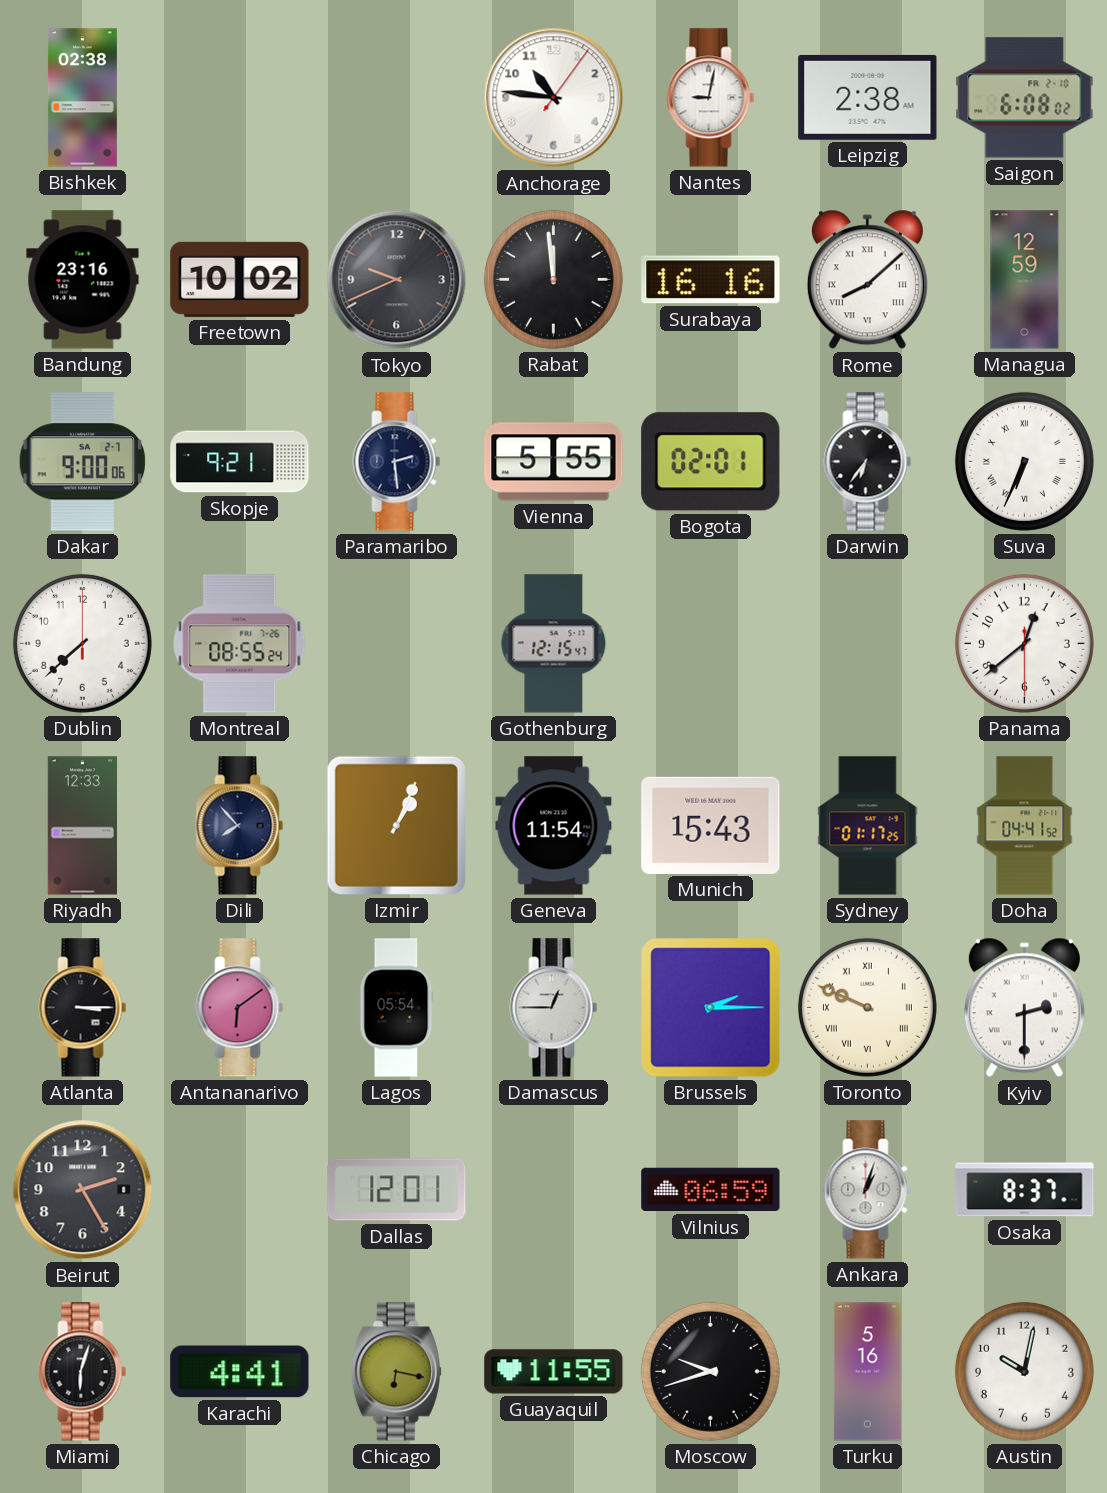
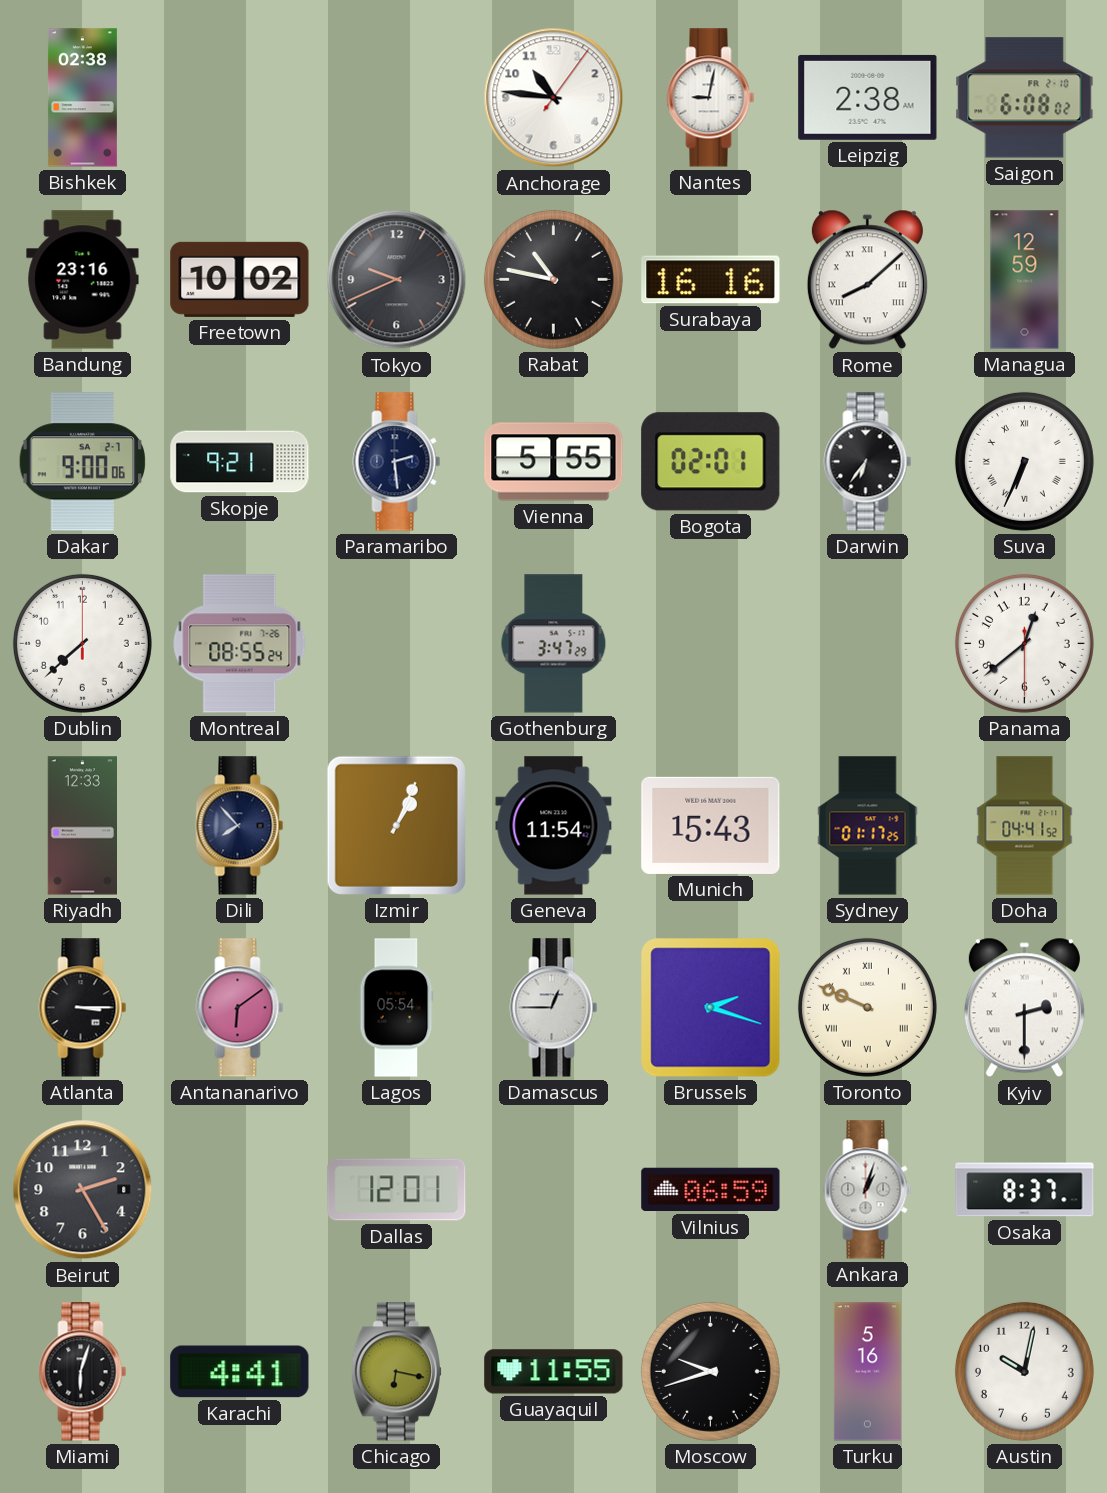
Rabat: 11:59 -> 10:47 (553, 279)
Gothenburg: 12:15 -> 3:47 (554, 644)
Brussels: 2:15 -> 2:18 (711, 1008)
